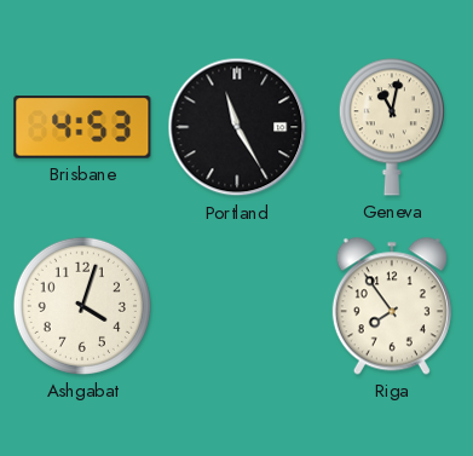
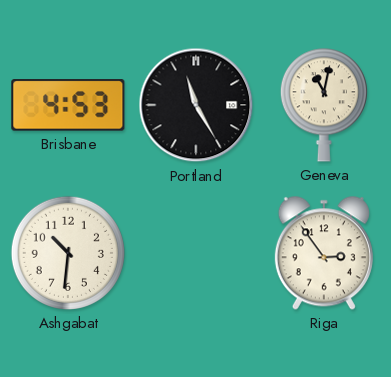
Ashgabat: 4:03 -> 10:31 (68, 253)
Riga: 7:54 -> 2:54 (324, 253)
